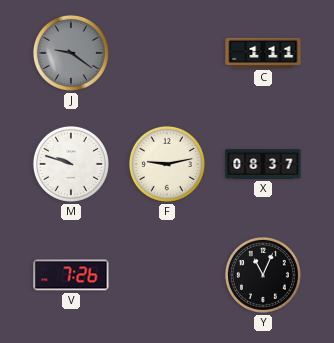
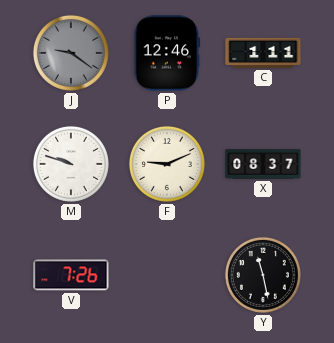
P: none -> 12:46 (167, 53)
F: 9:13 -> 9:11 (167, 164)
Y: 11:04 -> 11:28 (263, 275)
